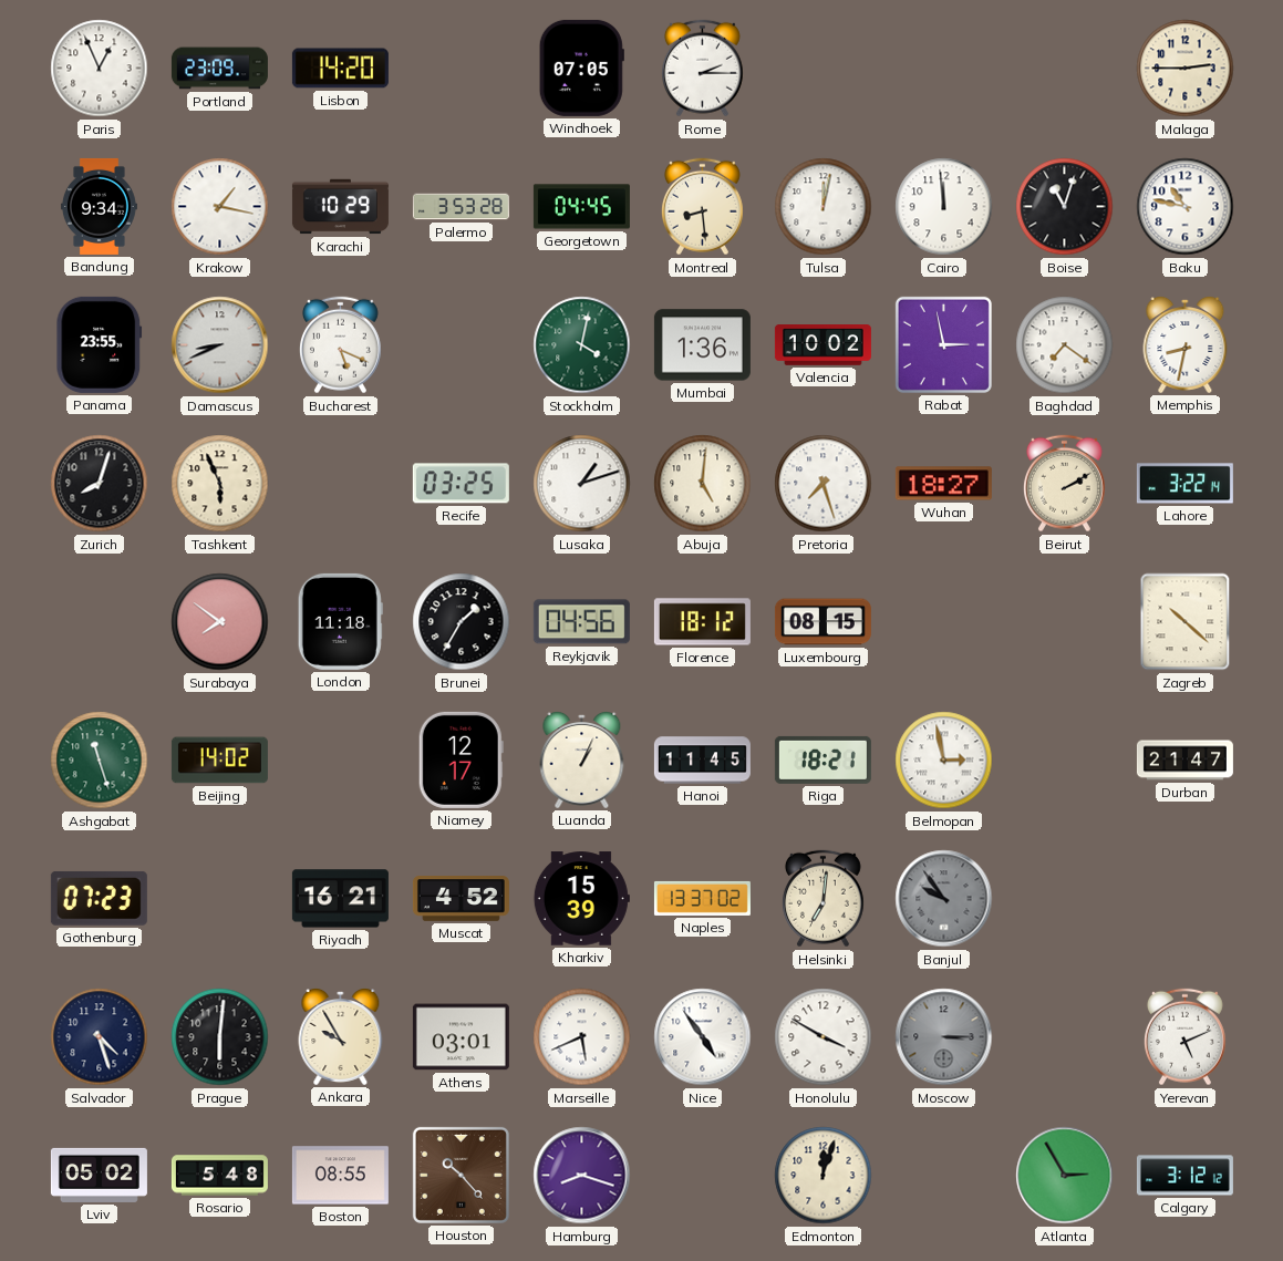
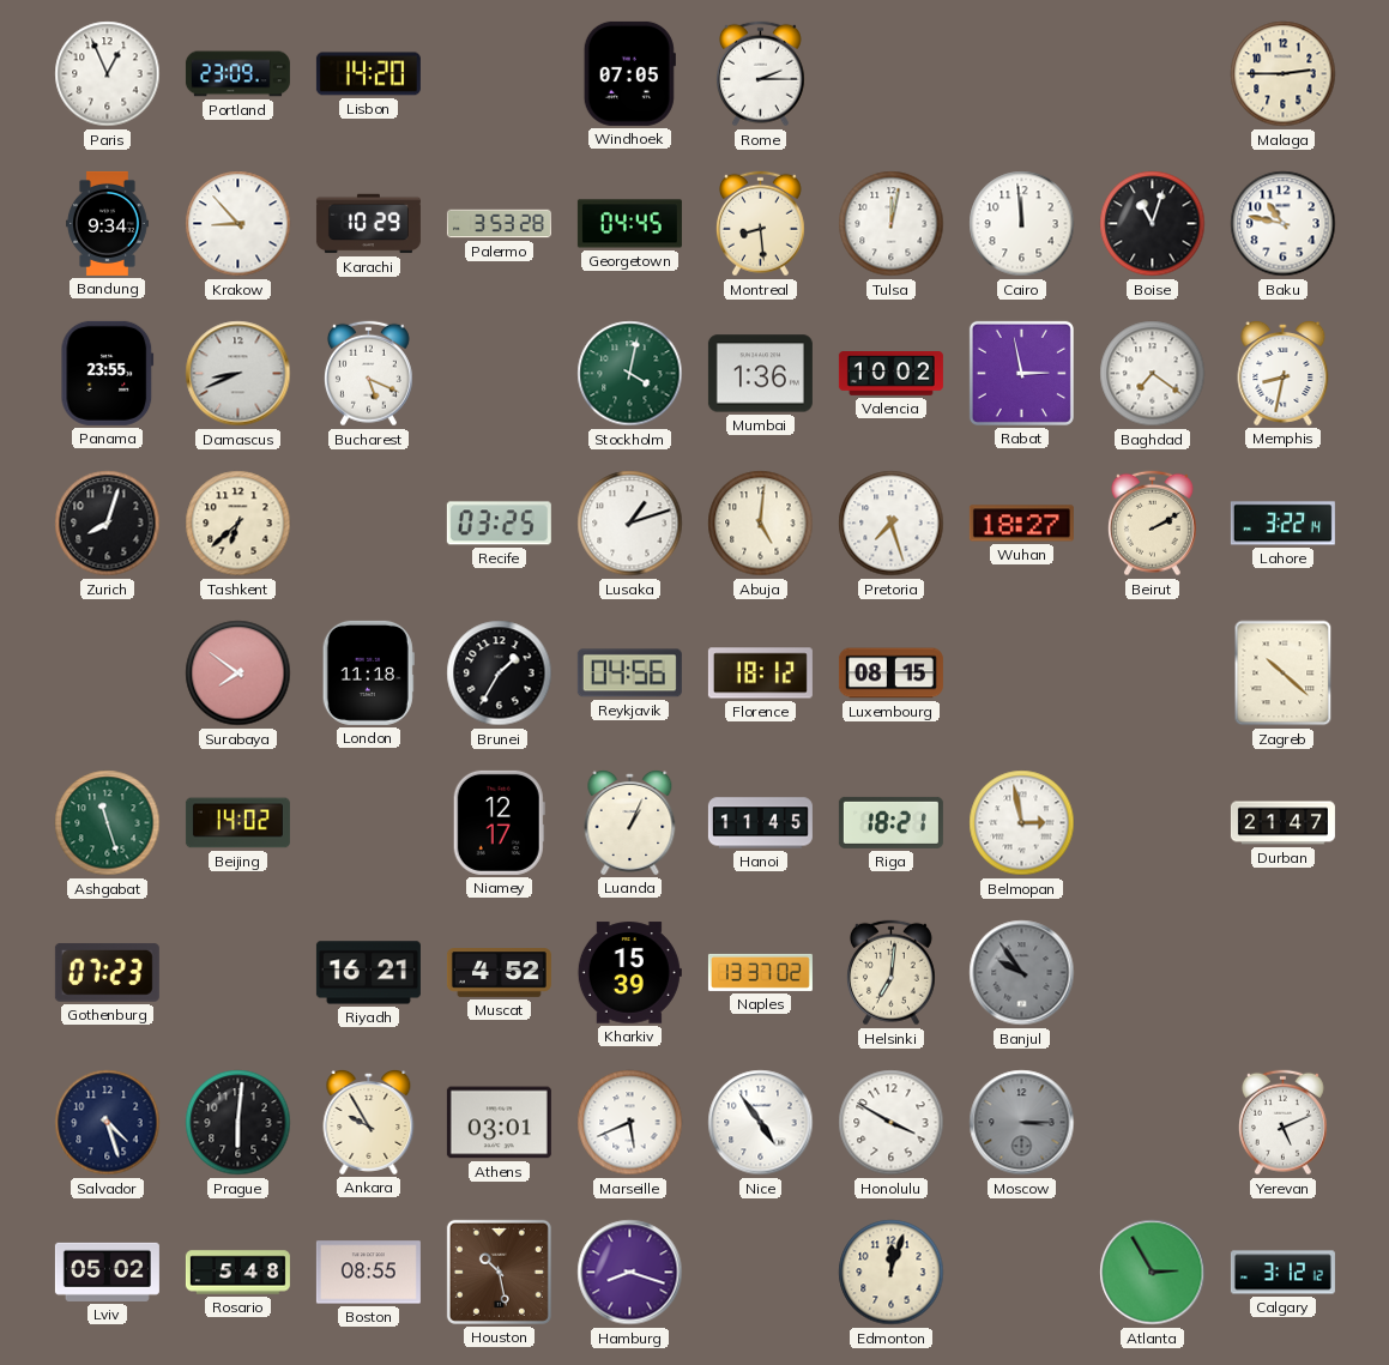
Krakow: 1:17 -> 8:53 (238, 224)
Tashkent: 5:56 -> 6:38 (238, 524)
Houston: 10:23 -> 10:28 (499, 1272)
